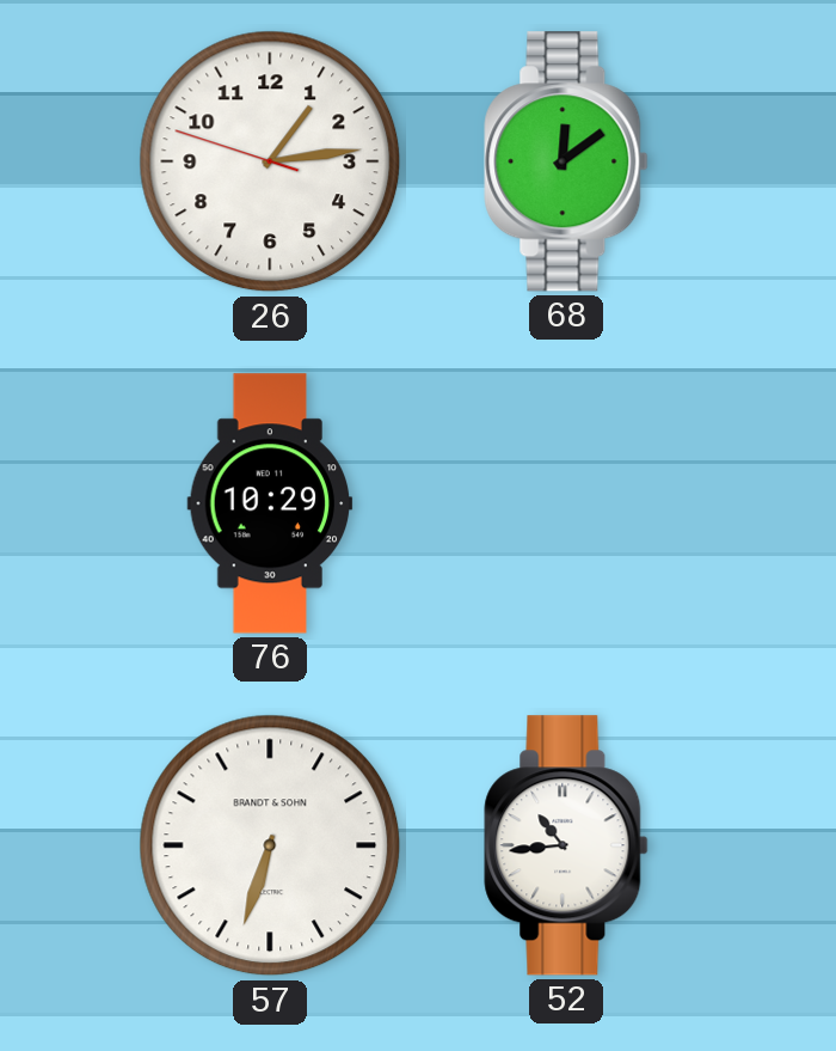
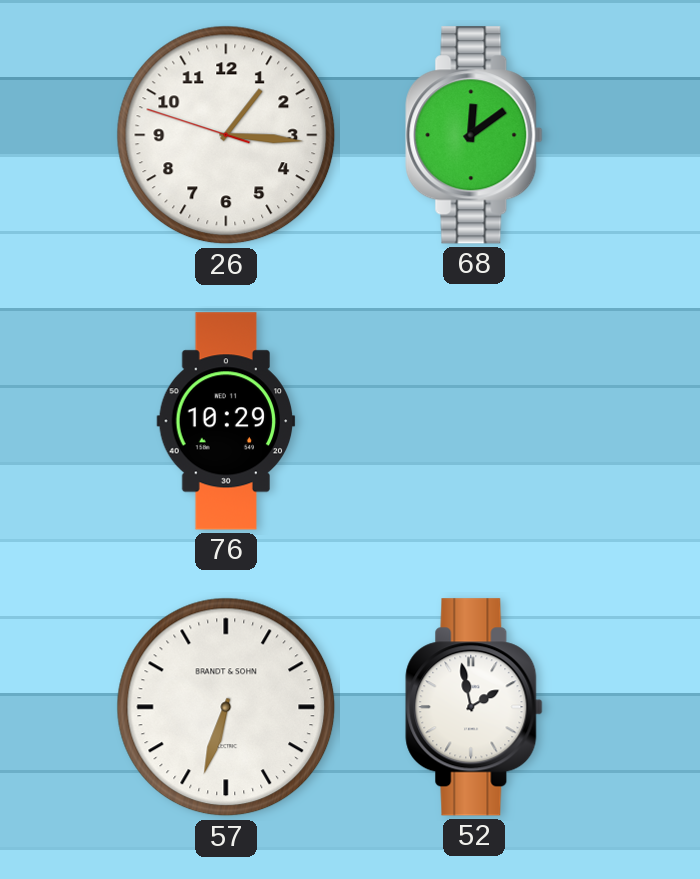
26: 1:13 -> 1:15 (226, 135)
52: 10:44 -> 1:58 (474, 707)
